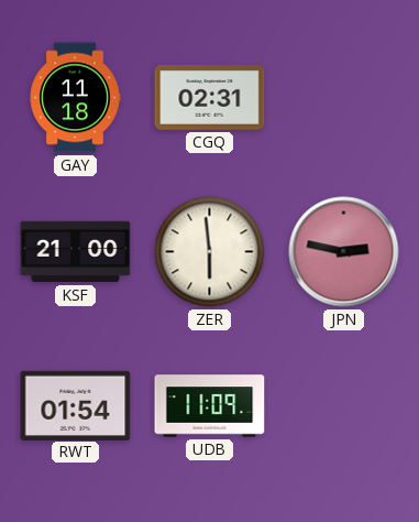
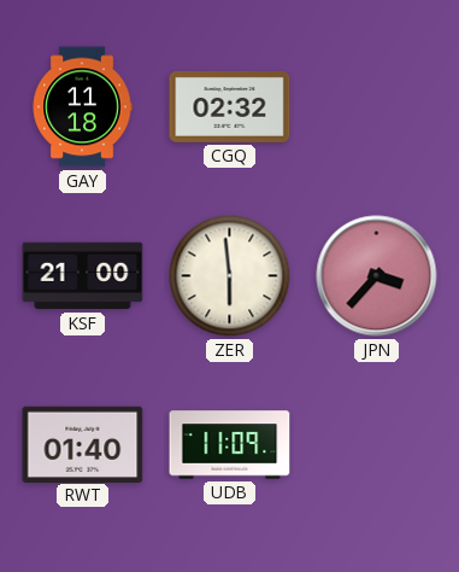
CGQ: 02:31 -> 02:32 (230, 106)
JPN: 2:47 -> 3:37 (377, 276)
RWT: 01:54 -> 01:40 (83, 444)
